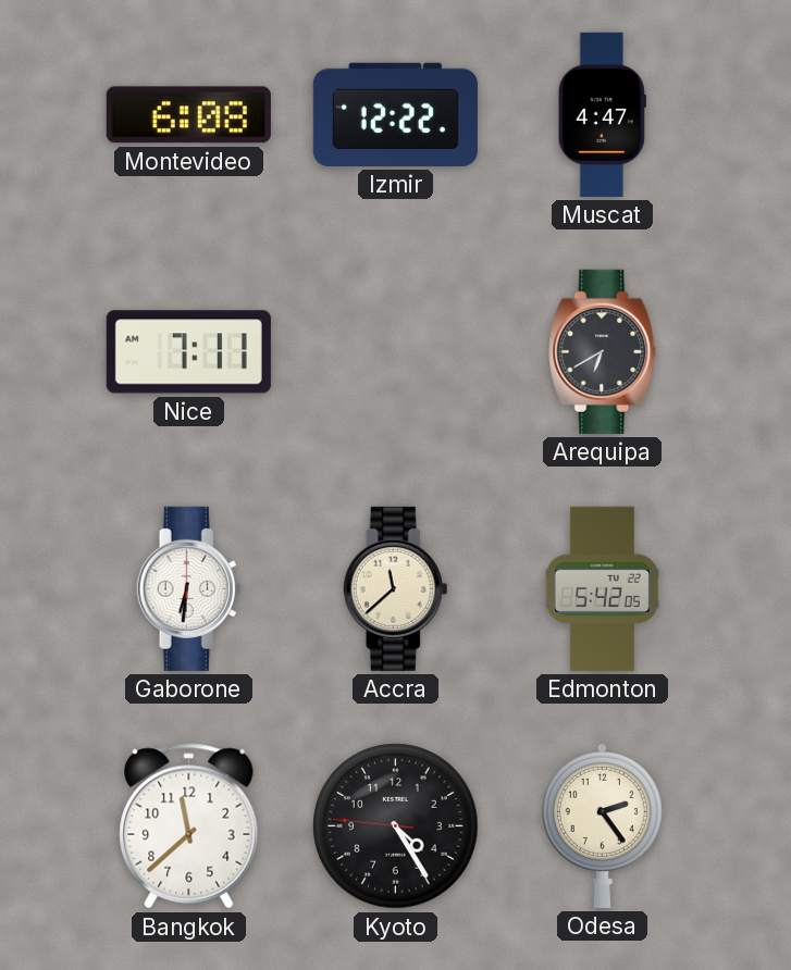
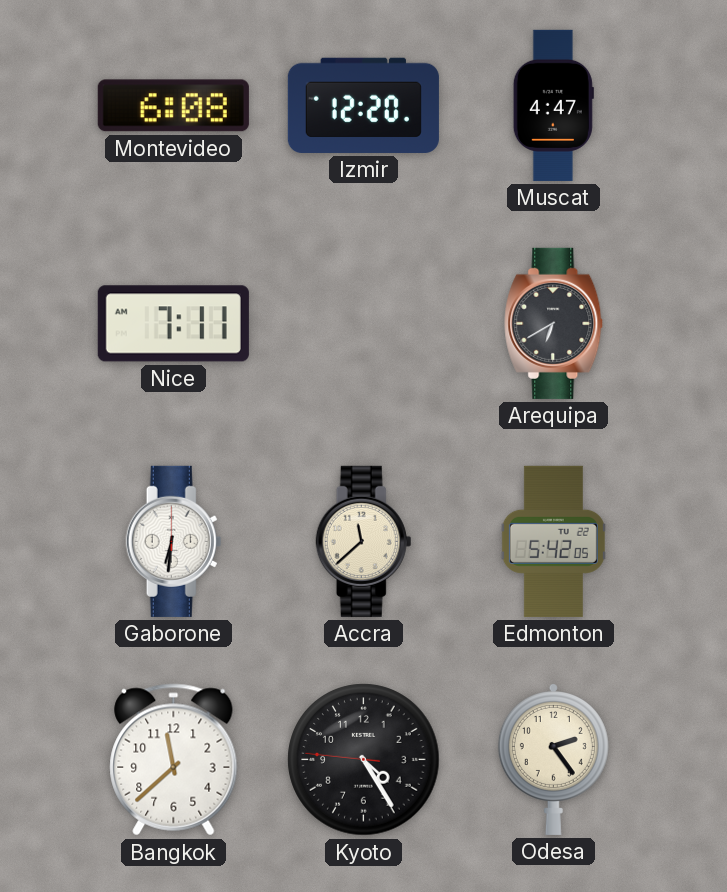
Izmir: 12:22 -> 12:20 (363, 105)
